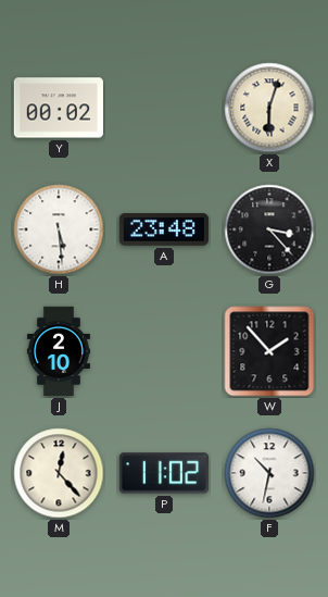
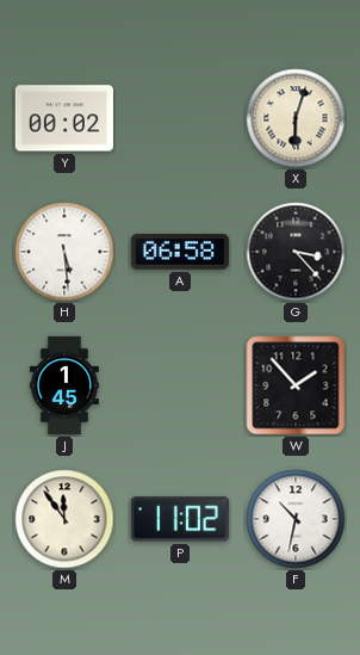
A: 23:48 -> 06:58 (180, 253)
J: 2:10 -> 1:45 (64, 385)
M: 12:23 -> 11:54 (64, 519)
